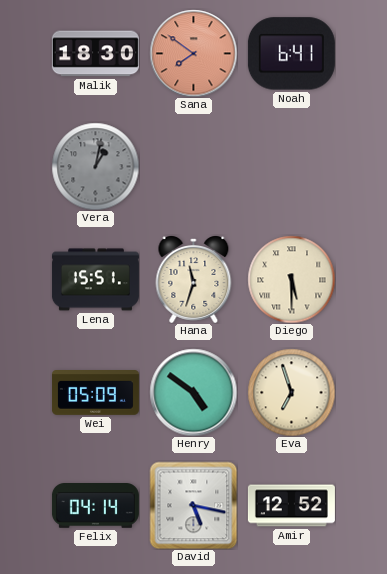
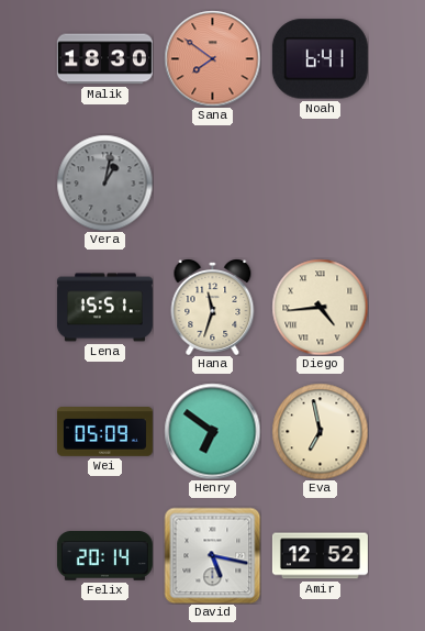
Diego: 5:30 -> 4:44 (320, 307)
Henry: 4:51 -> 6:51 (212, 431)
Eva: 6:57 -> 6:58 (320, 431)
Felix: 04:14 -> 20:14 (104, 556)
